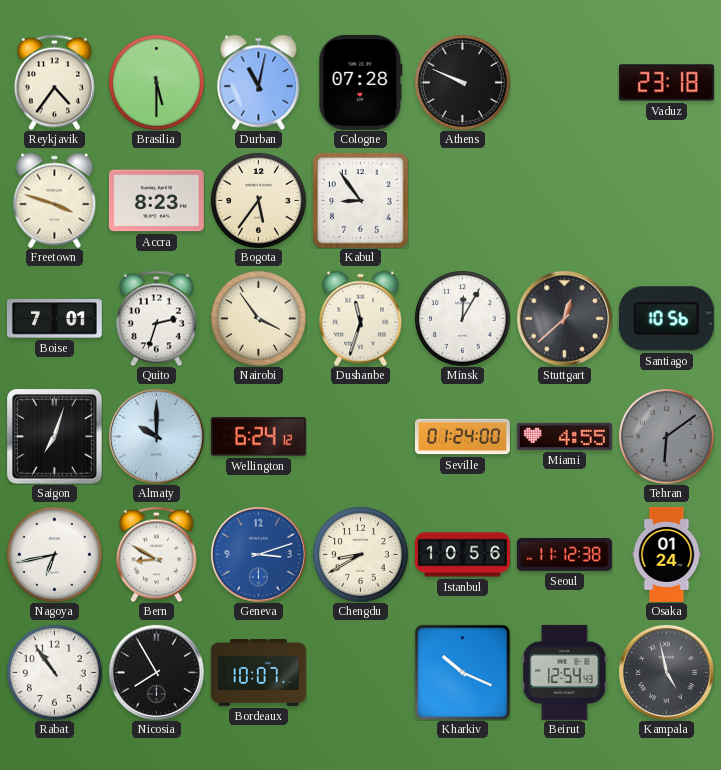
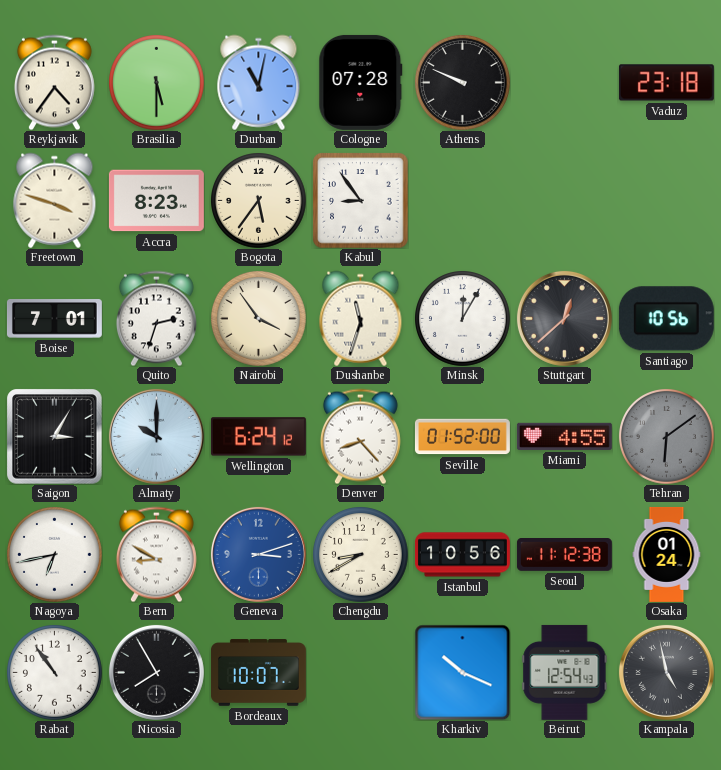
Saigon: 7:03 -> 3:05 (54, 436)
Denver: none -> 8:23 (360, 436)
Seville: 01:24 -> 01:52 (462, 437)
